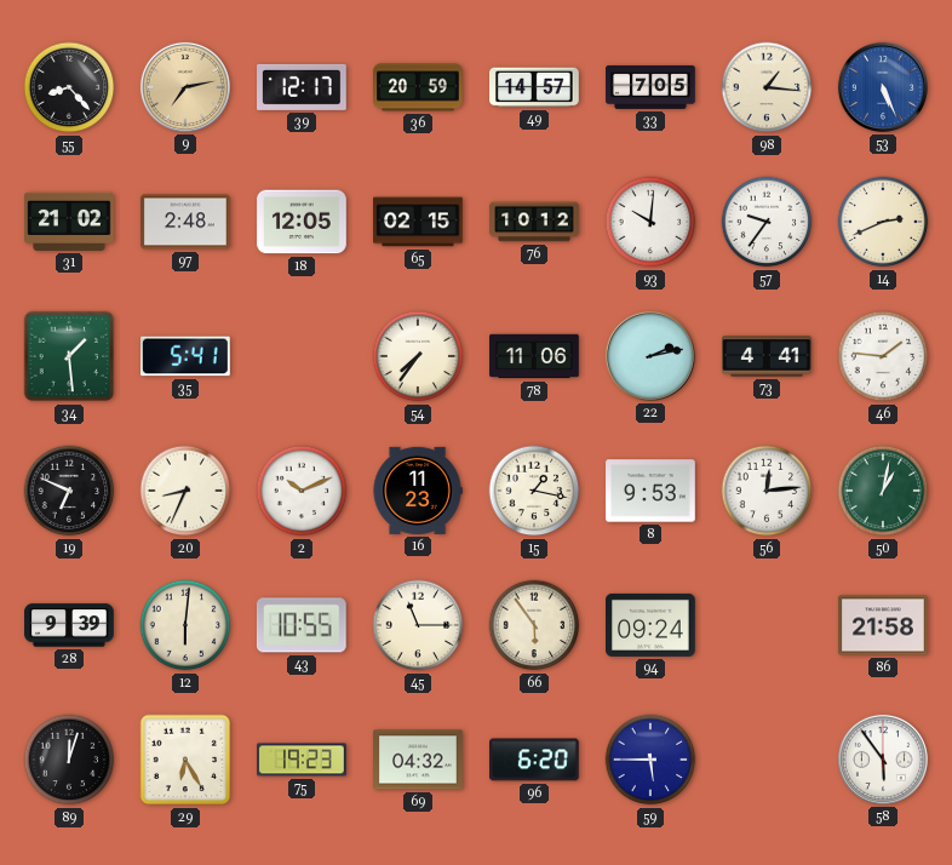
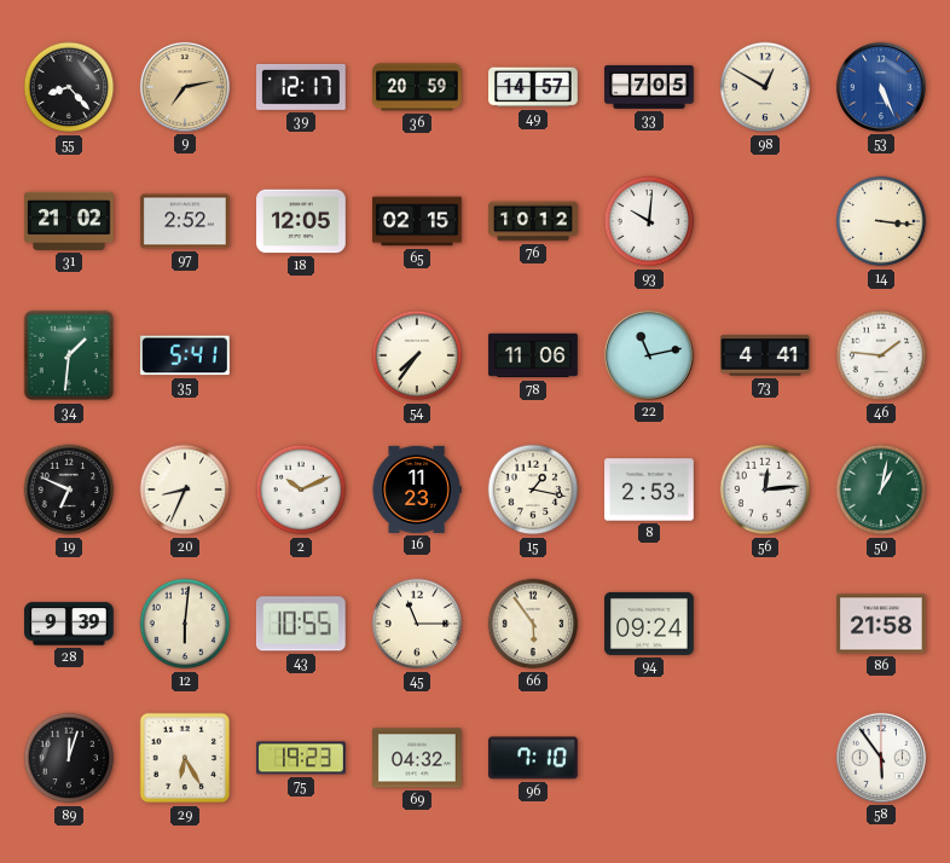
98: 1:16 -> 12:50 (765, 87)
97: 2:48 -> 2:52 (185, 221)
57: 9:36 -> none (767, 222)
14: 2:41 -> 3:16 (881, 221)
34: 1:29 -> 1:31 (69, 355)
22: 2:13 -> 11:13 (649, 355)
8: 9:53 -> 2:53 (649, 490)
96: 6:20 -> 7:10 (534, 758)
59: 5:45 -> none (650, 760)
